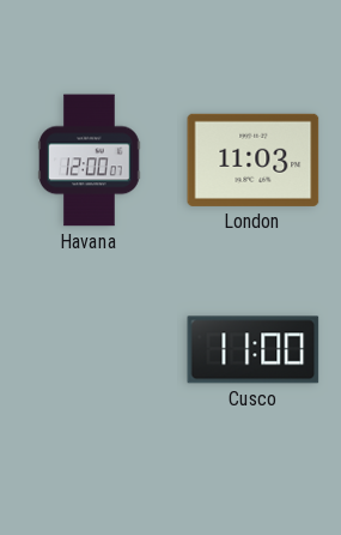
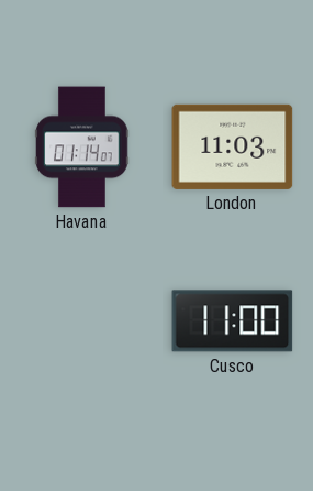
Havana: 12:00 -> 01:14 (82, 148)
